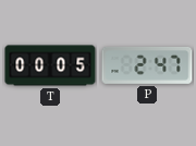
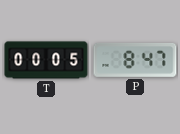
P: 2:47 -> 8:47 (135, 60)
